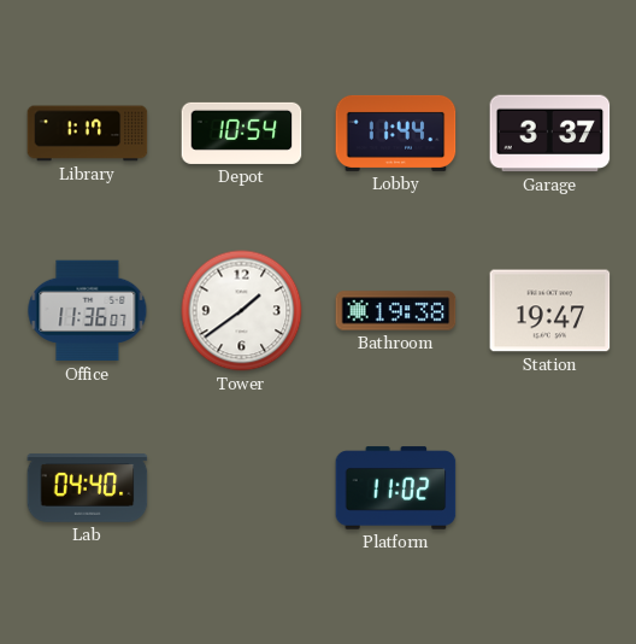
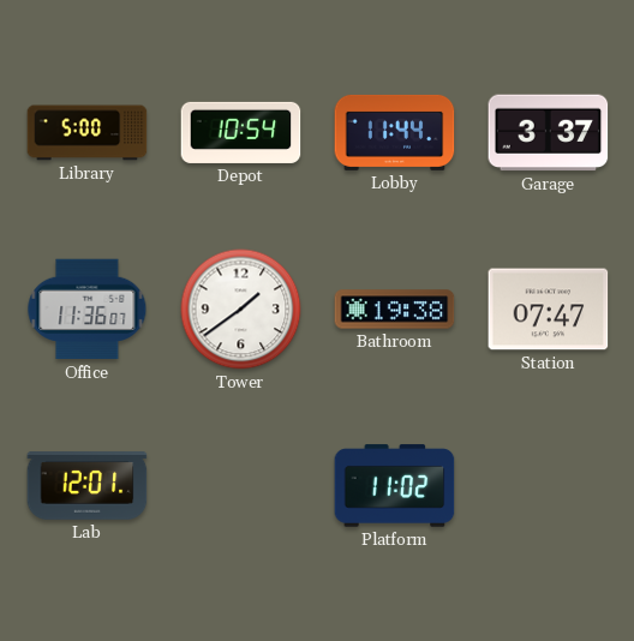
Library: 1:17 -> 5:00 (88, 133)
Station: 19:47 -> 07:47 (549, 310)
Lab: 04:40 -> 12:01 (88, 486)
